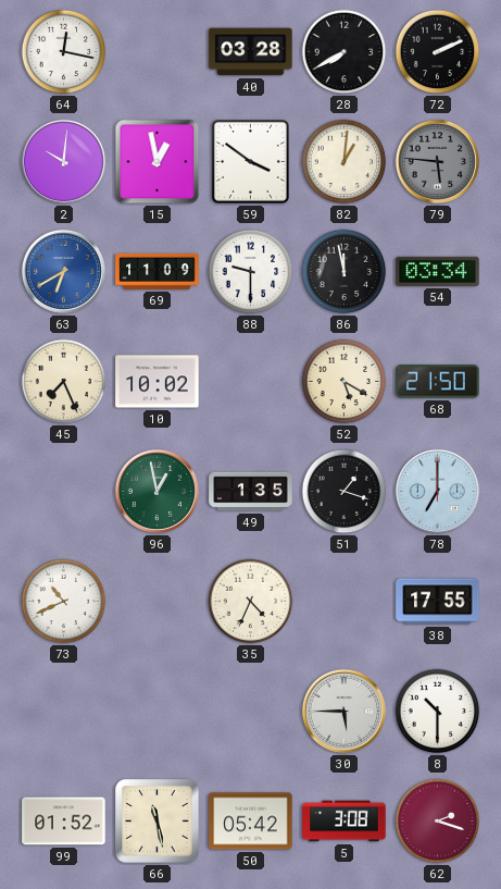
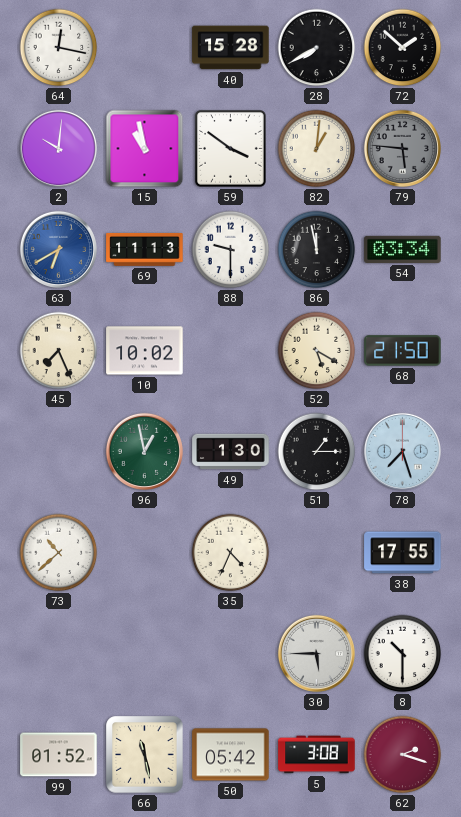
40: 03:28 -> 15:28 (231, 48)
72: 2:11 -> 1:52 (403, 48)
15: 12:58 -> 10:58 (145, 149)
69: 11:09 -> 11:13 (145, 249)
49: 1:35 -> 1:30 (231, 452)
51: 1:18 -> 1:15 (317, 452)
78: 7:00 -> 7:27 (402, 451)
73: 10:41 -> 10:38 (59, 553)
